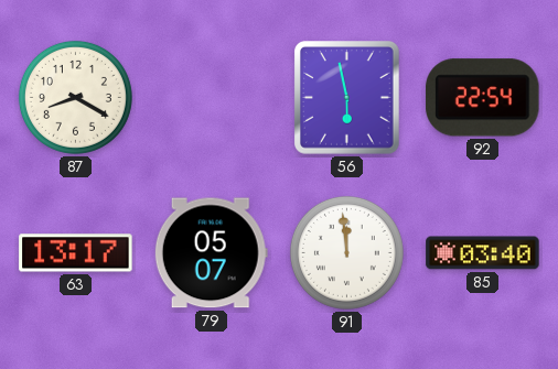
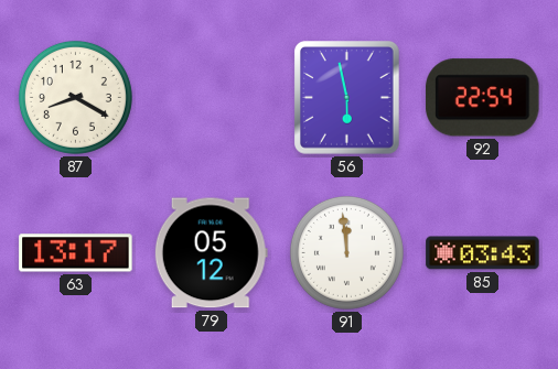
79: 05:07 -> 05:12 (211, 253)
85: 03:40 -> 03:43 (483, 253)
